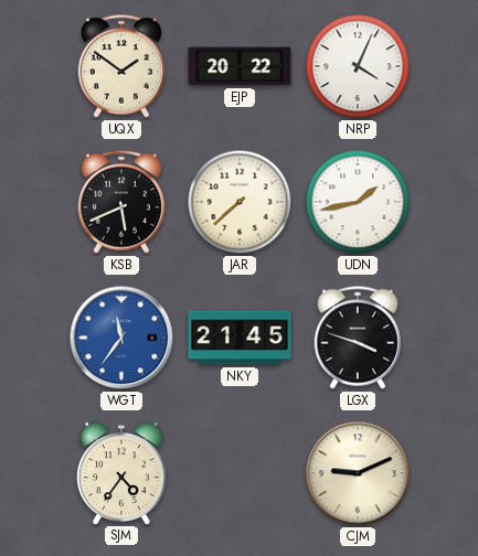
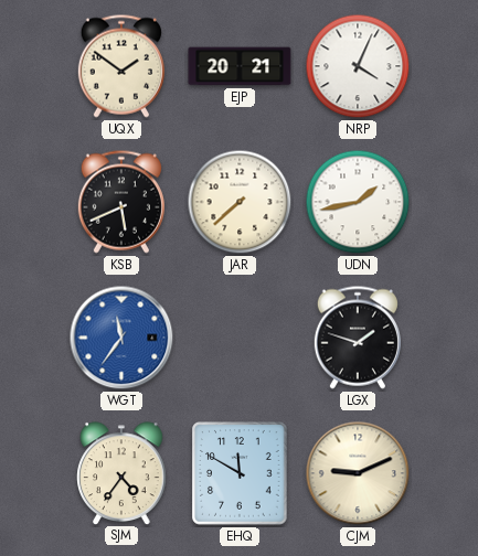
EJP: 20:22 -> 20:21 (240, 66)
NKY: 21:45 -> none (240, 338)
LGX: 3:48 -> 1:48 (358, 338)
EHQ: none -> 11:50 (240, 473)
